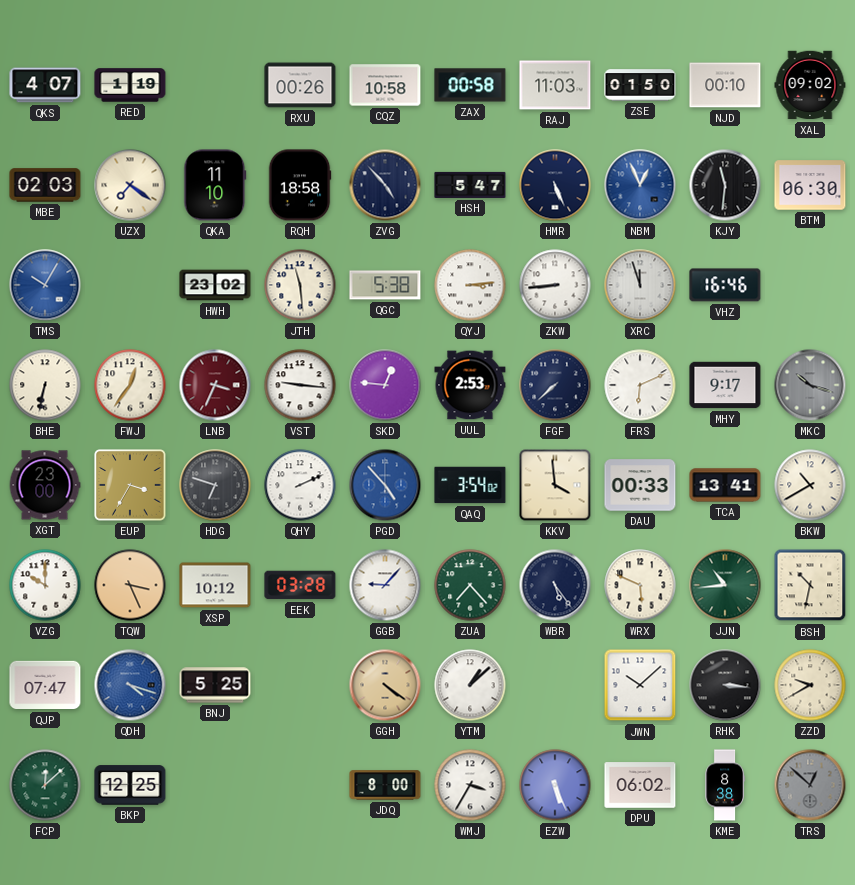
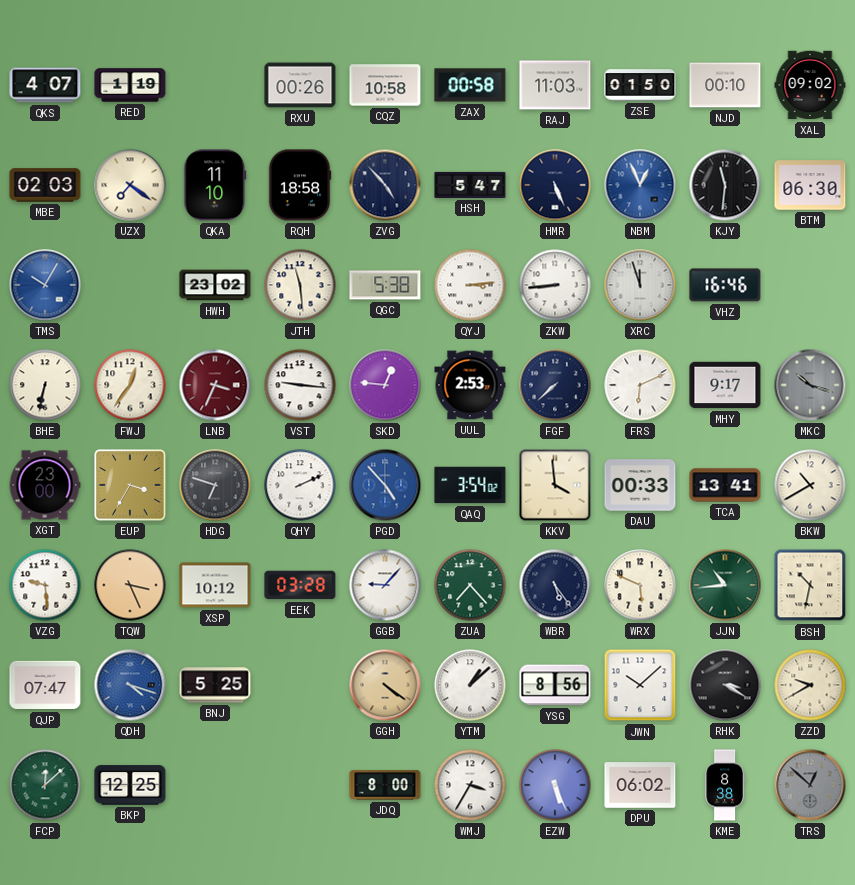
VZG: 10:00 -> 9:29 (45, 585)
YSG: none -> 8:56 (555, 685)
RHK: 3:16 -> 3:20 (725, 685)
